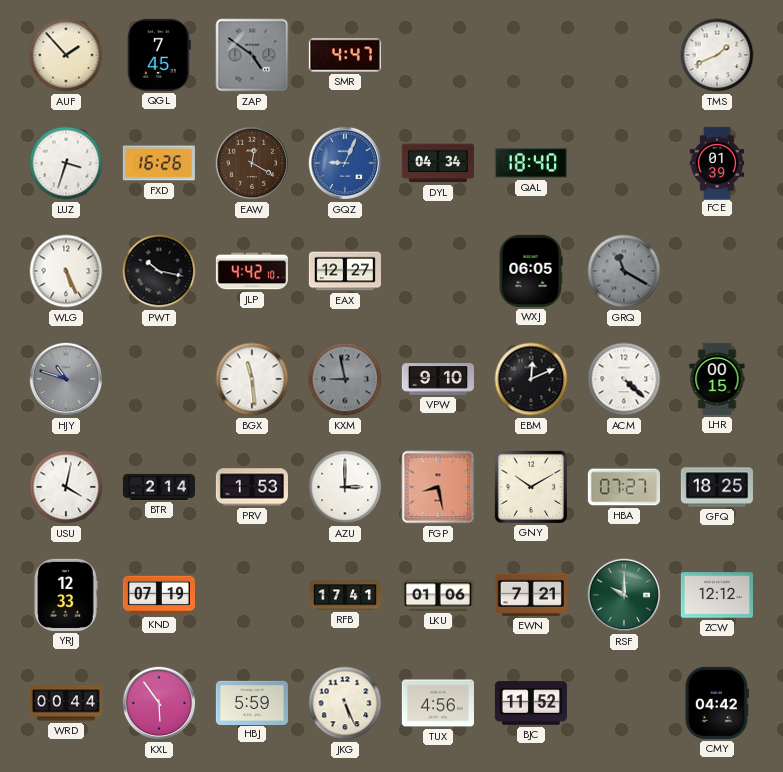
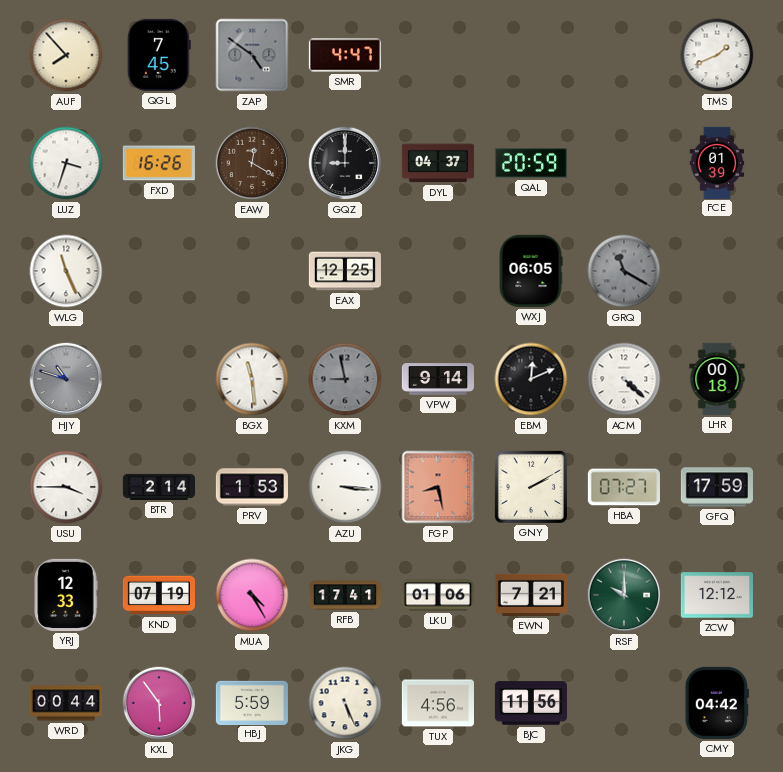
AUF: 1:53 -> 7:53 (66, 55)
GQZ: 9:04 -> 9:00 (345, 163)
GQZ dial: blue -> black (345, 163)
DYL: 04:34 -> 04:37 (438, 163)
QAL: 18:40 -> 20:59 (531, 163)
WLG: 5:26 -> 11:26 (66, 271)
PWT: 10:17 -> none (159, 271)
JLP: 4:42 -> none (251, 271)
EAX: 12:27 -> 12:25 (345, 271)
VPW: 9:10 -> 9:14 (437, 379)
LHR: 00:15 -> 00:18 (717, 379)
USU: 4:02 -> 3:45 (66, 487)
AZU: 3:00 -> 3:16 (345, 487)
GNY: 10:10 -> 2:10 (531, 487)
GFQ: 18:25 -> 17:59 (717, 487)
MUA: none -> 4:25 (252, 595)
BJC: 11:52 -> 11:56 (530, 703)
